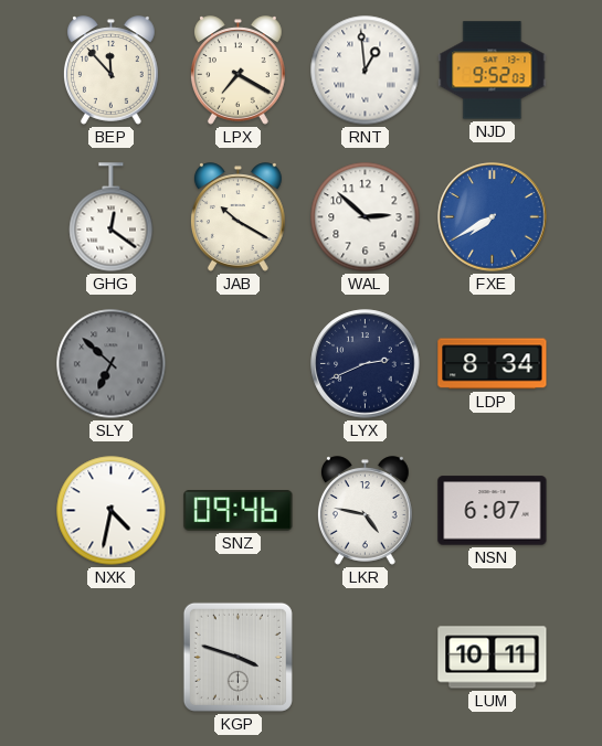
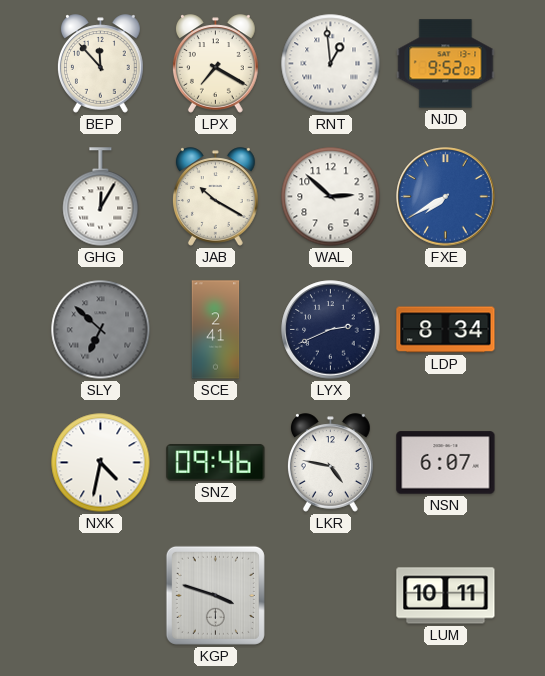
GHG: 12:21 -> 12:05 (101, 197)
SCE: none -> 2:41 (216, 330)
